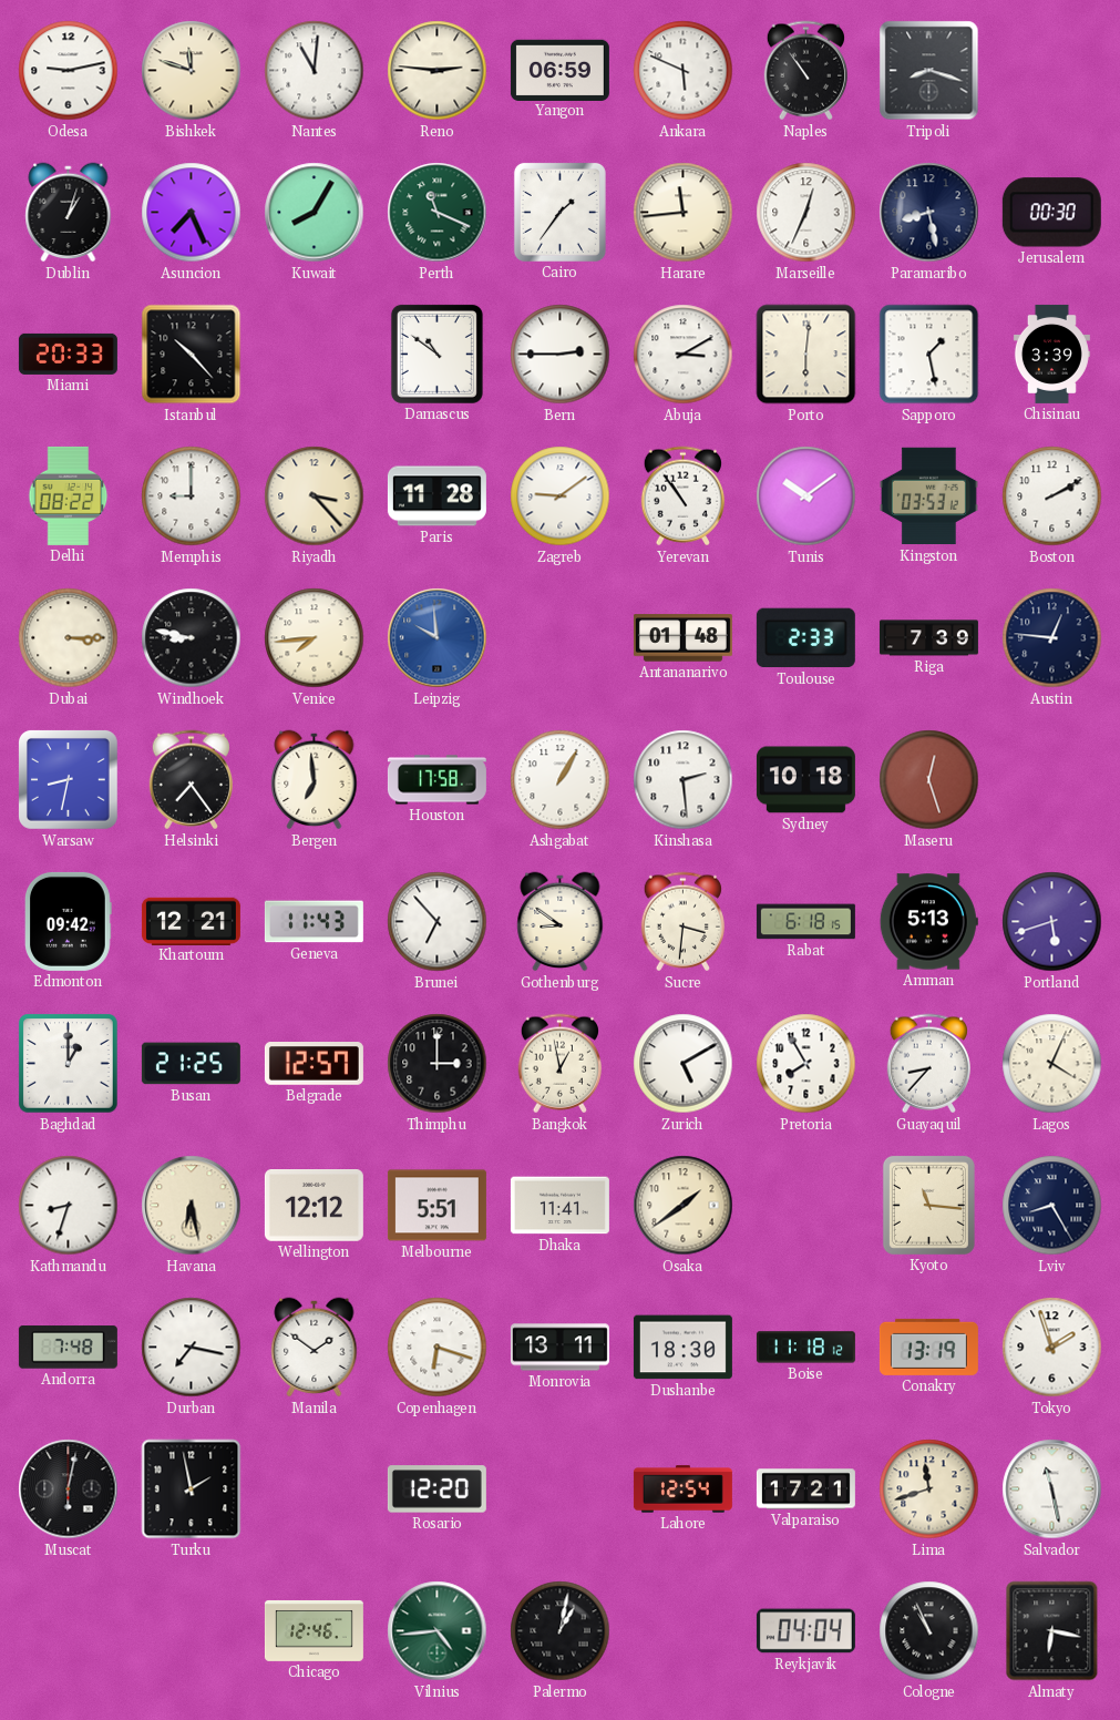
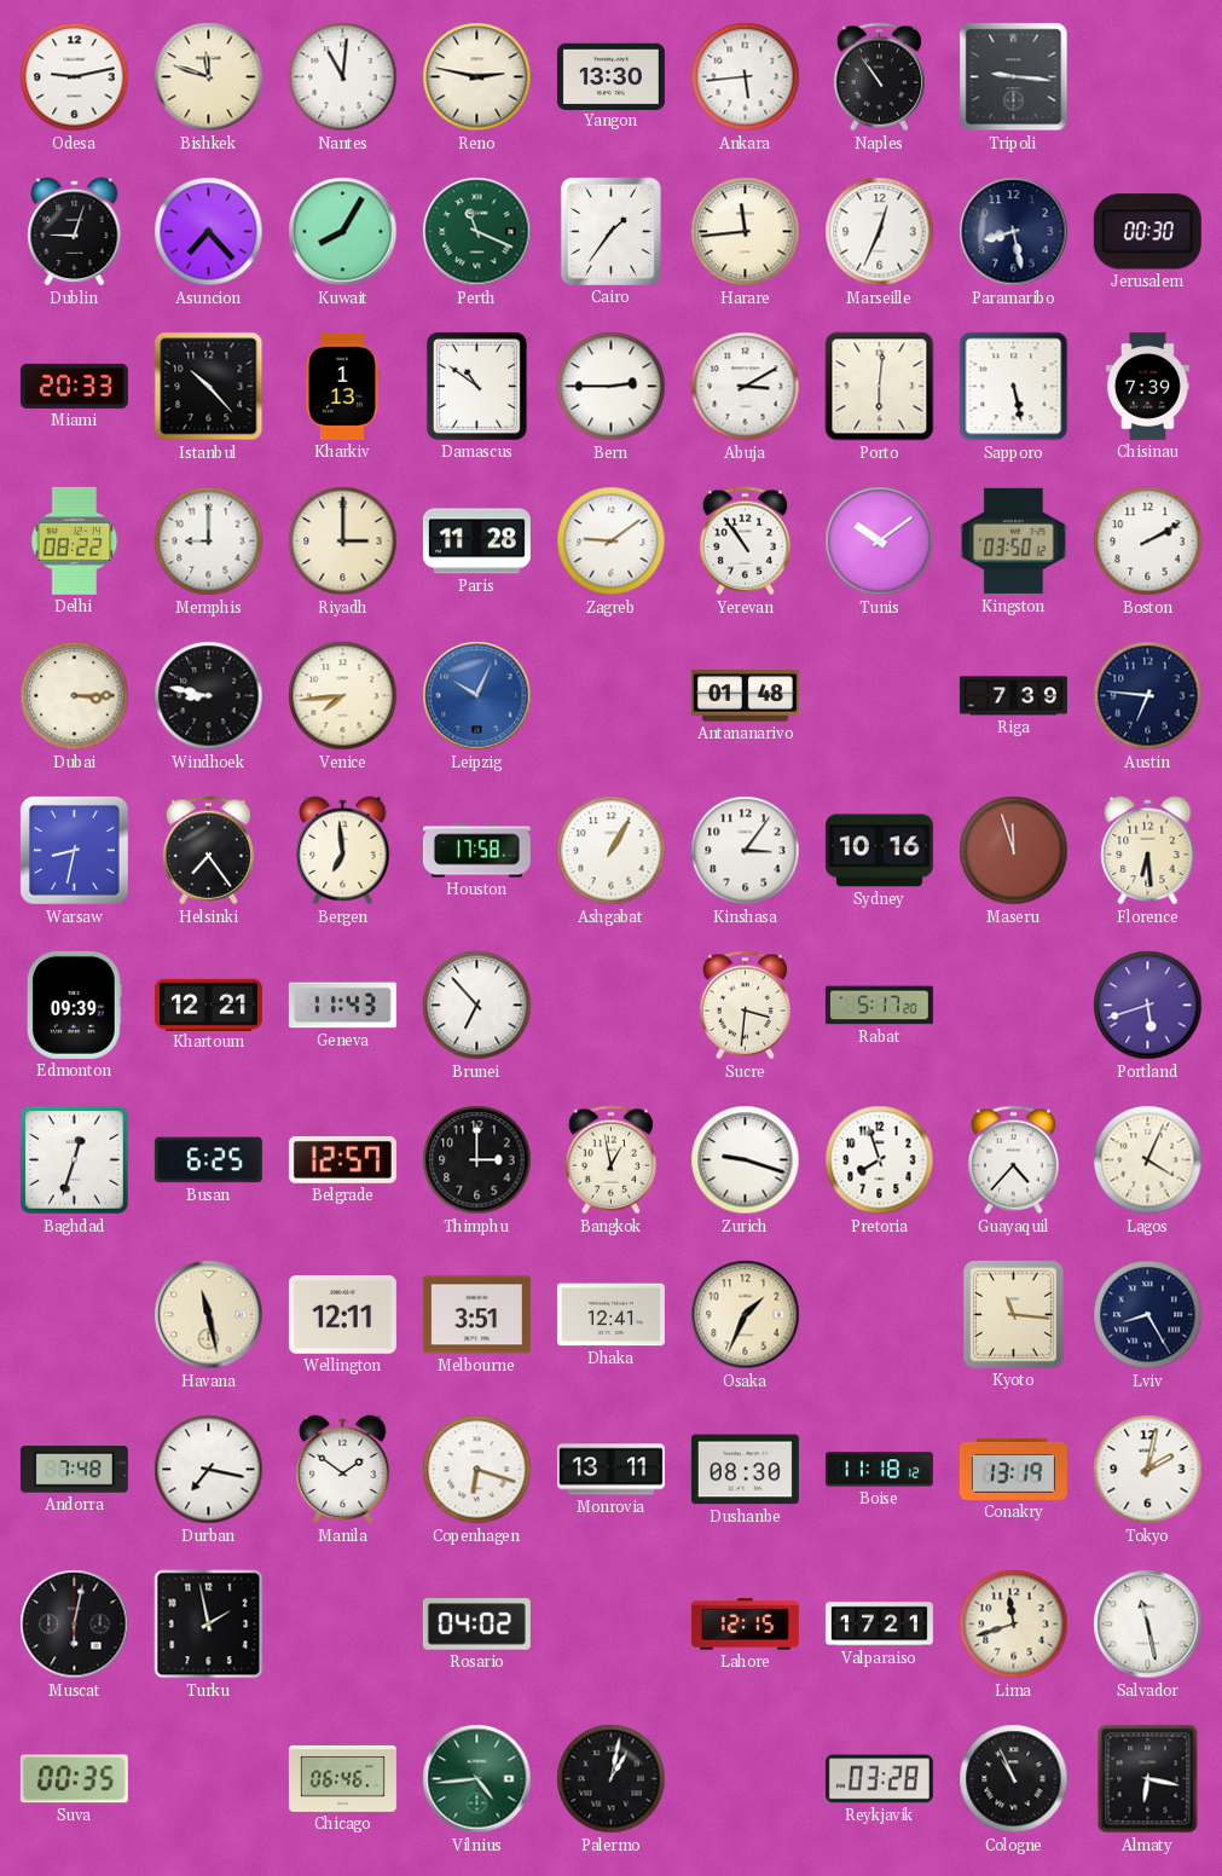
Reno: 2:46 -> 2:47 (477, 77)
Yangon: 06:59 -> 13:30 (610, 76)
Ankara: 5:49 -> 5:44 (746, 77)
Tripoli: 8:18 -> 9:16 (1014, 77)
Dublin: 1:03 -> 9:03 (75, 232)
Asuncion: 7:26 -> 7:23 (209, 232)
Kharkiv: none -> 1:13 (342, 386)
Sapporo: 1:28 -> 5:28 (1014, 387)
Chisinau: 3:39 -> 7:39 (1147, 386)
Riyadh: 3:23 -> 3:00 (343, 542)
Kingston: 03:53 -> 03:50 (1013, 542)
Leipzig: 9:59 -> 10:04 (477, 696)
Toulouse: 2:33 -> none (805, 638)
Austin: 12:46 -> 6:46 (1148, 696)
Kinshasa: 2:29 -> 3:06 (746, 851)
Sydney: 10:18 -> 10:16 (879, 851)
Maseru: 12:27 -> 11:57 (1014, 851)
Florence: none -> 6:29 (1148, 851)
Edmonton: 09:42 -> 09:39 (75, 1004)
Gothenburg: 8:51 -> none (561, 922)
Rabat: 6:18 -> 5:17 (879, 1006)
Amman: 5:13 -> none (928, 922)
Baghdad: 1:00 -> 12:33 (75, 1160)
Busan: 21:25 -> 6:25 (208, 1160)
Zurich: 5:10 -> 9:18 (746, 1160)
Pretoria: 7:55 -> 7:57 (880, 1160)
Guayaquil: 8:37 -> 4:37 (1013, 1160)
Kathmandu: 8:33 -> none (69, 1206)
Havana: 6:28 -> 11:28 (209, 1315)
Wellington: 12:12 -> 12:11 (342, 1315)
Melbourne: 5:51 -> 3:51 (476, 1315)
Dhaka: 11:41 -> 12:41 (610, 1315)
Osaka: 1:39 -> 1:34 (746, 1315)
Dushanbe: 18:30 -> 08:30 (745, 1470)
Tokyo: 1:57 -> 2:02 (1148, 1470)
Rosario: 12:20 -> 04:02 (476, 1625)
Lahore: 12:54 -> 12:15 (745, 1625)
Suva: none -> 00:35 (74, 1779)
Chicago: 12:46 -> 06:46 (342, 1778)
Reykjavik: 04:04 -> 03:28 (879, 1779)
